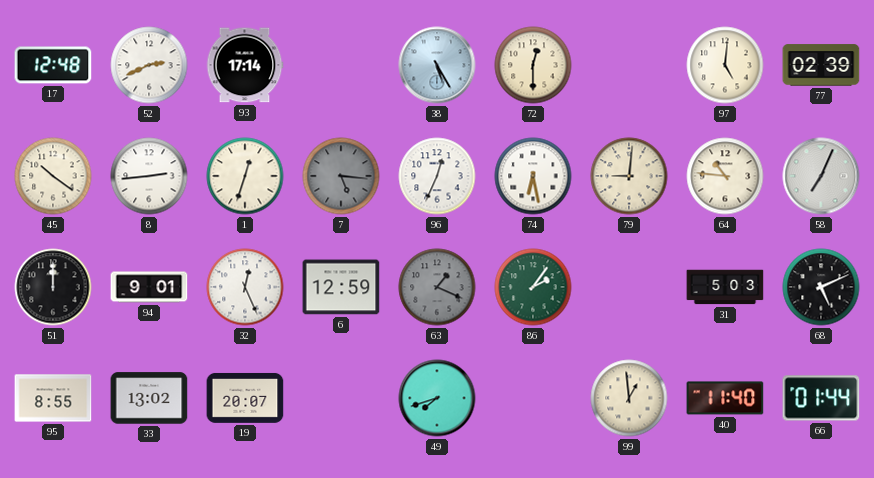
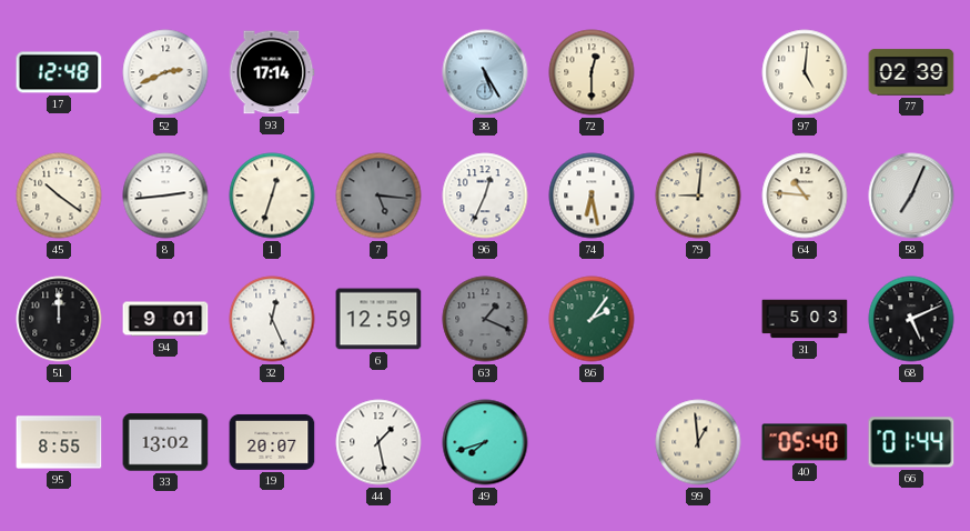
44: none -> 1:28 (378, 442)
40: 11:40 -> 05:40 (805, 442)
